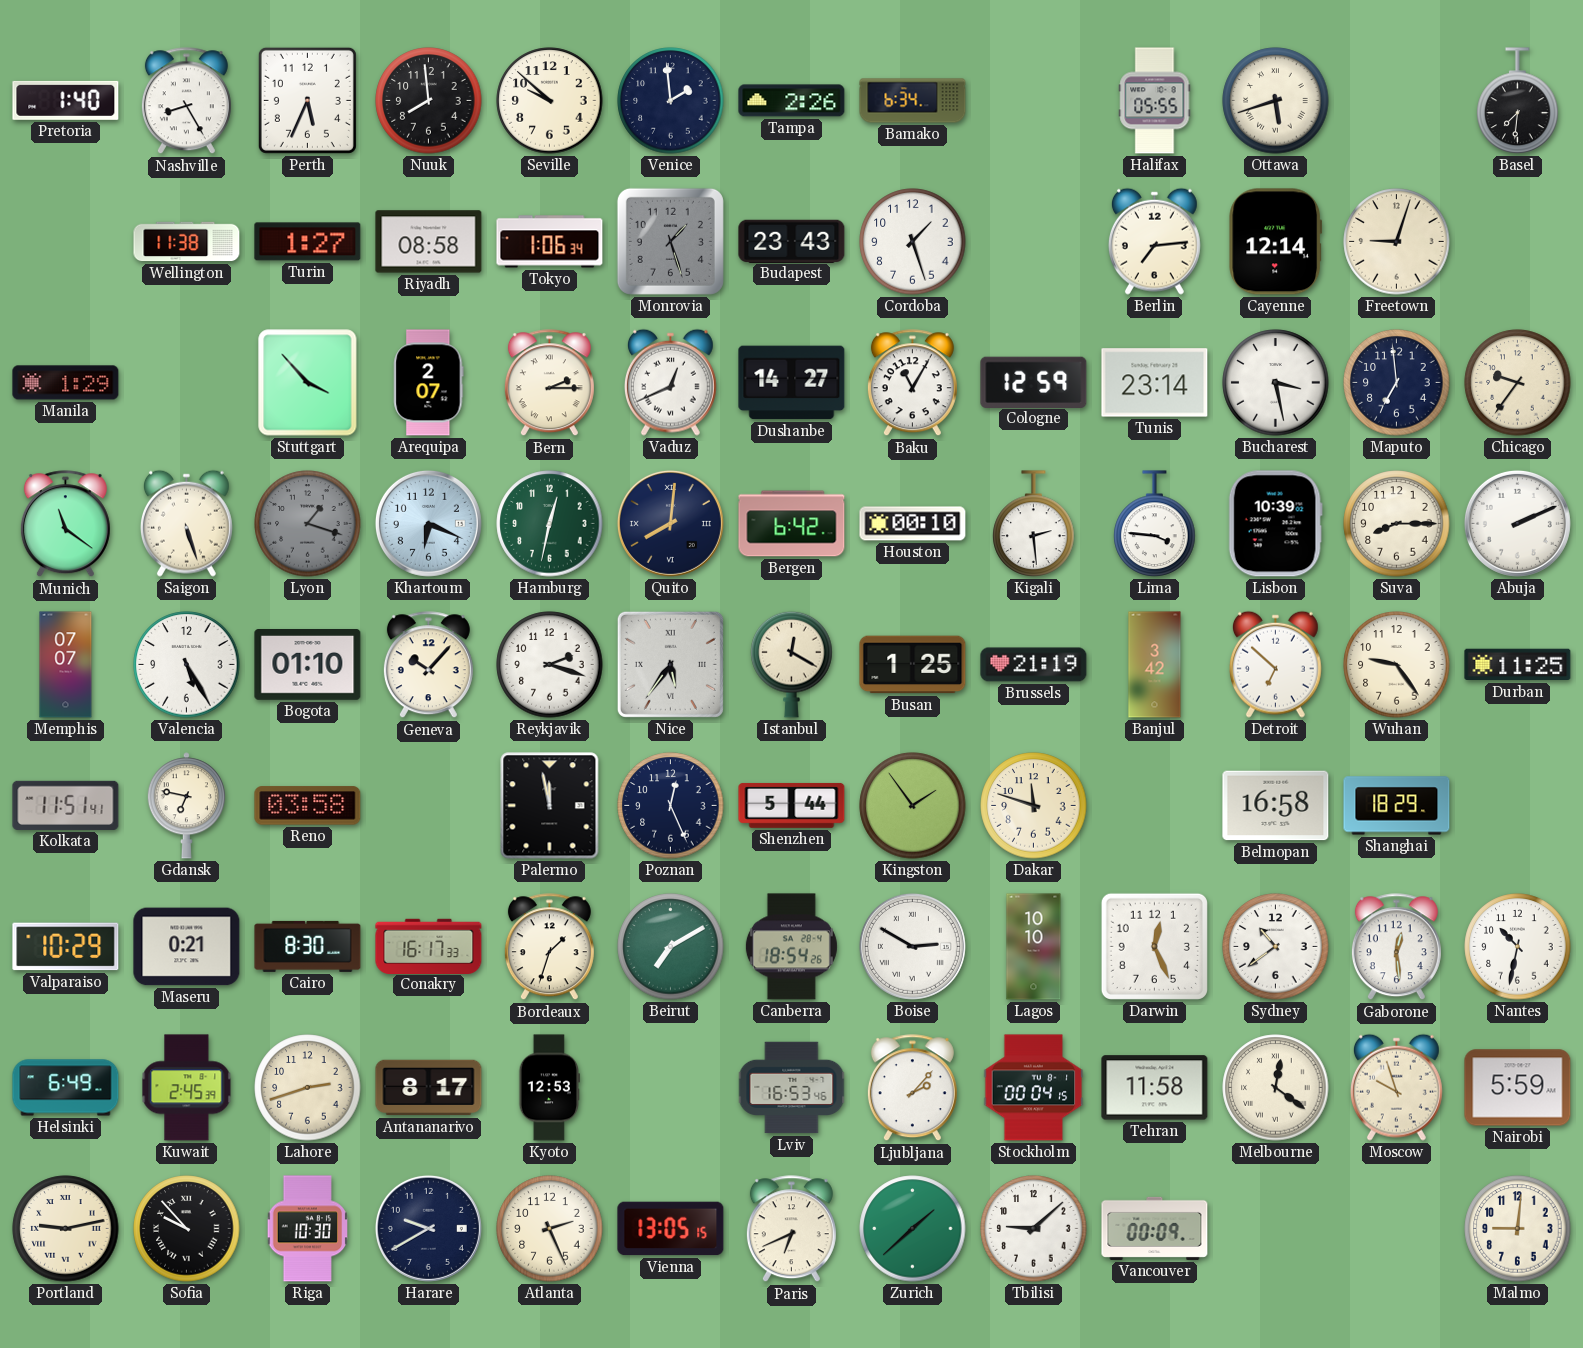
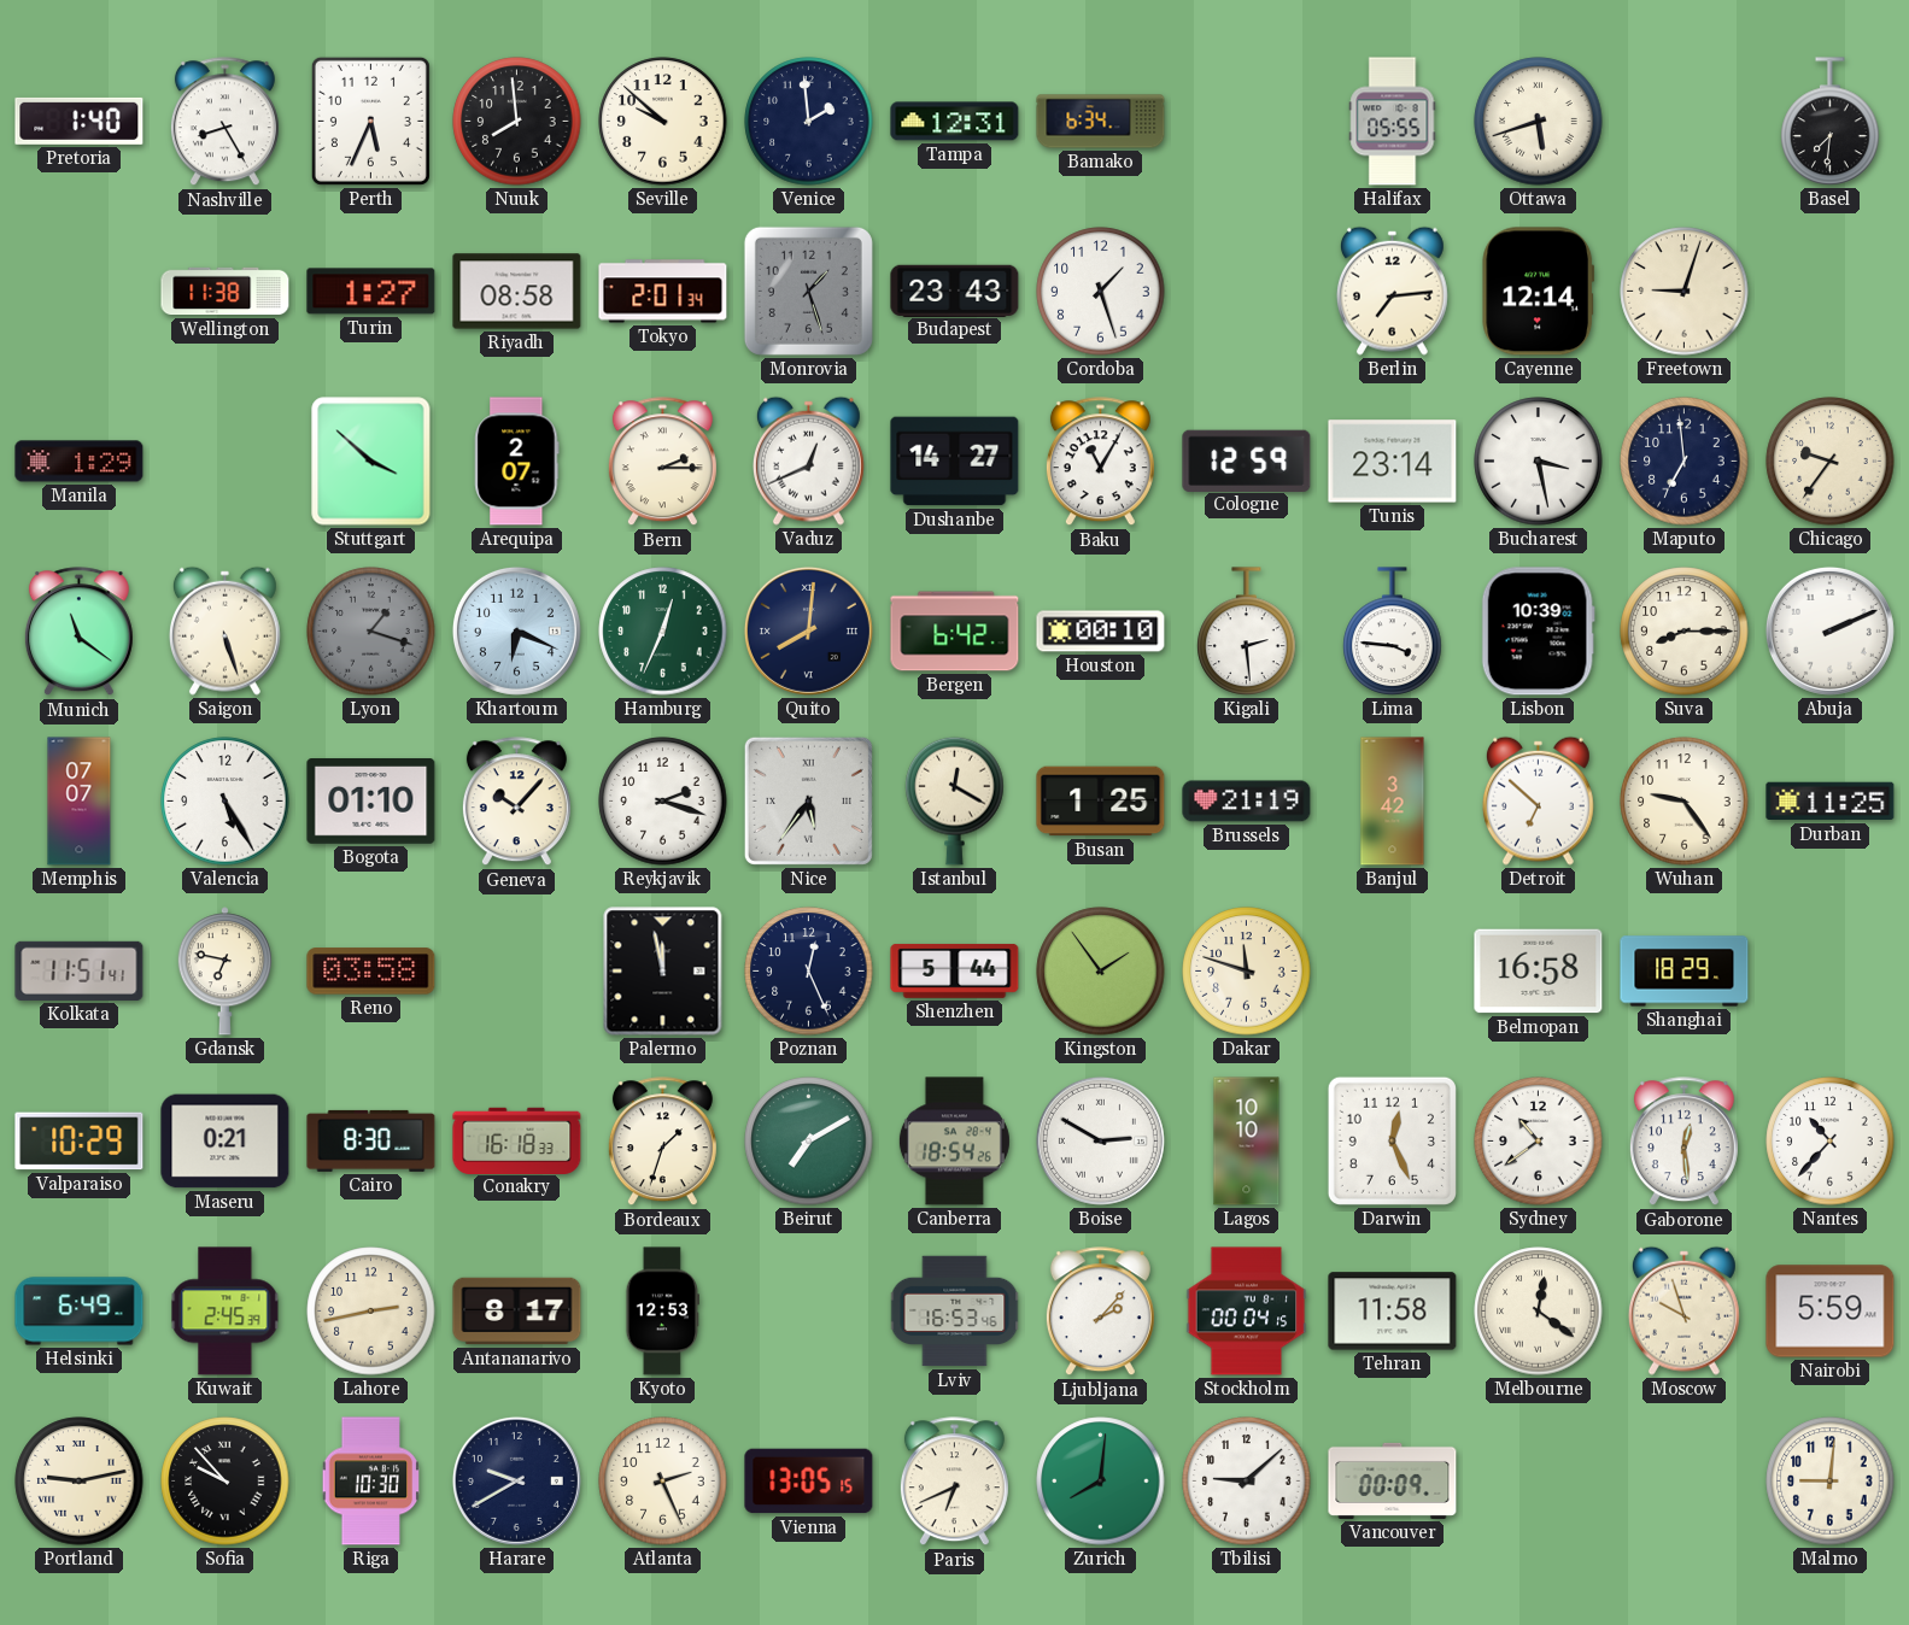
Tampa: 2:26 -> 12:31 (955, 122)
Tokyo: 1:06 -> 2:01 (663, 292)
Stuttgart: 3:53 -> 3:52 (371, 462)
Hamburg: 12:32 -> 12:34 (663, 632)
Conakry: 16:17 -> 16:18 (517, 1140)
Nantes: 10:32 -> 10:37 (1831, 1142)
Lahore: 2:42 -> 2:43 (371, 1312)
Zurich: 1:38 -> 8:01 (1101, 1482)
